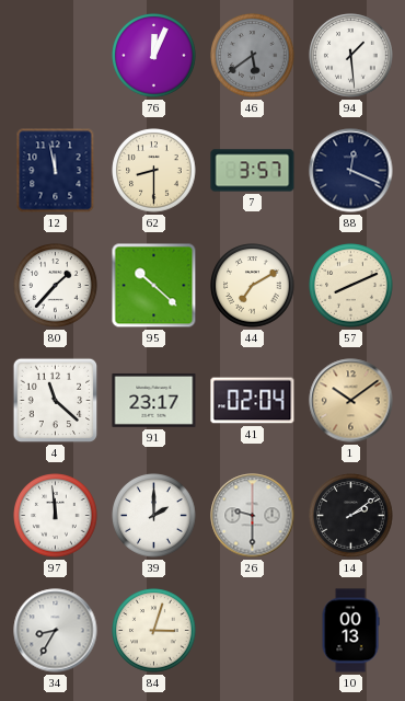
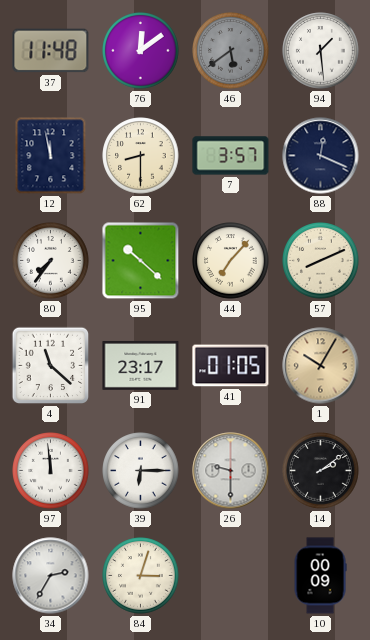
37: none -> 11:48 (51, 51)
76: 12:04 -> 12:09 (141, 51)
80: 1:37 -> 7:36 (51, 261)
44: 7:10 -> 7:07 (231, 261)
41: 02:04 -> 01:05 (231, 366)
1: 10:09 -> 10:05 (321, 366)
39: 2:00 -> 6:15 (141, 471)
34: 8:35 -> 2:35 (51, 576)
10: 00:13 -> 00:09 (320, 576)
